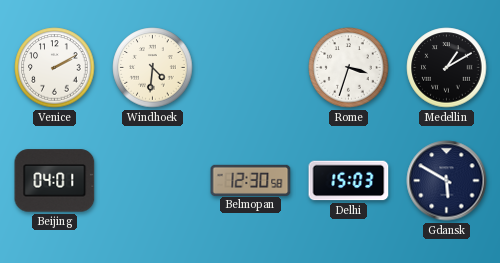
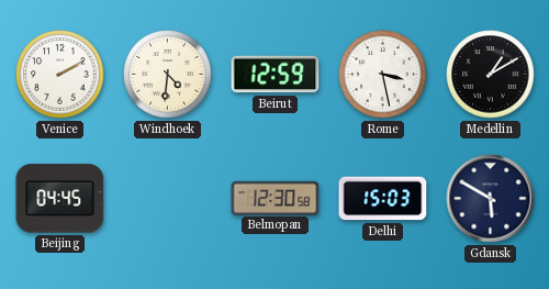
Beirut: none -> 12:59 (276, 75)
Rome: 3:33 -> 3:28 (383, 75)
Beijing: 04:01 -> 04:45 (60, 199)
